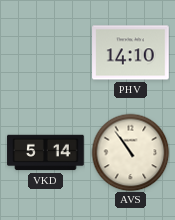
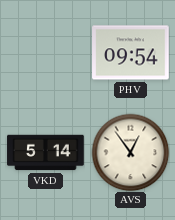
PHV: 14:10 -> 09:54 (131, 53)
AVS: 10:54 -> 12:54 (130, 152)
